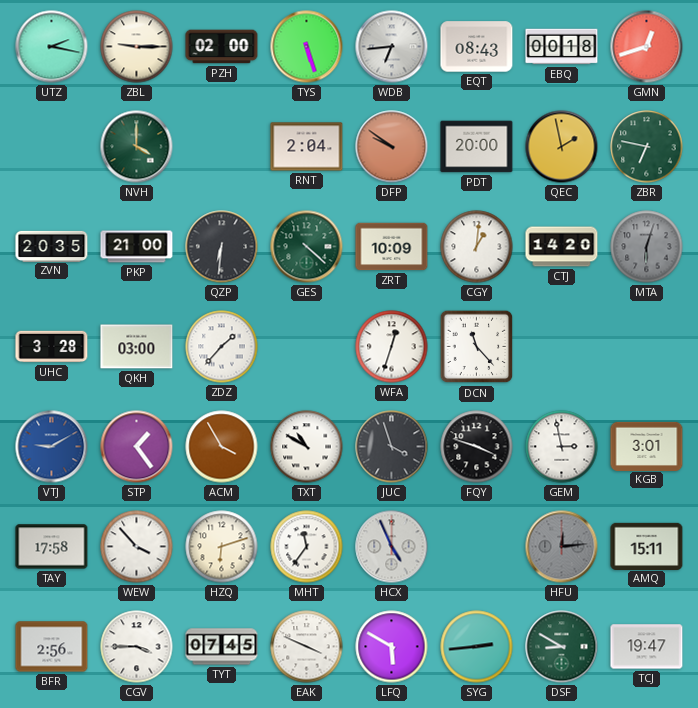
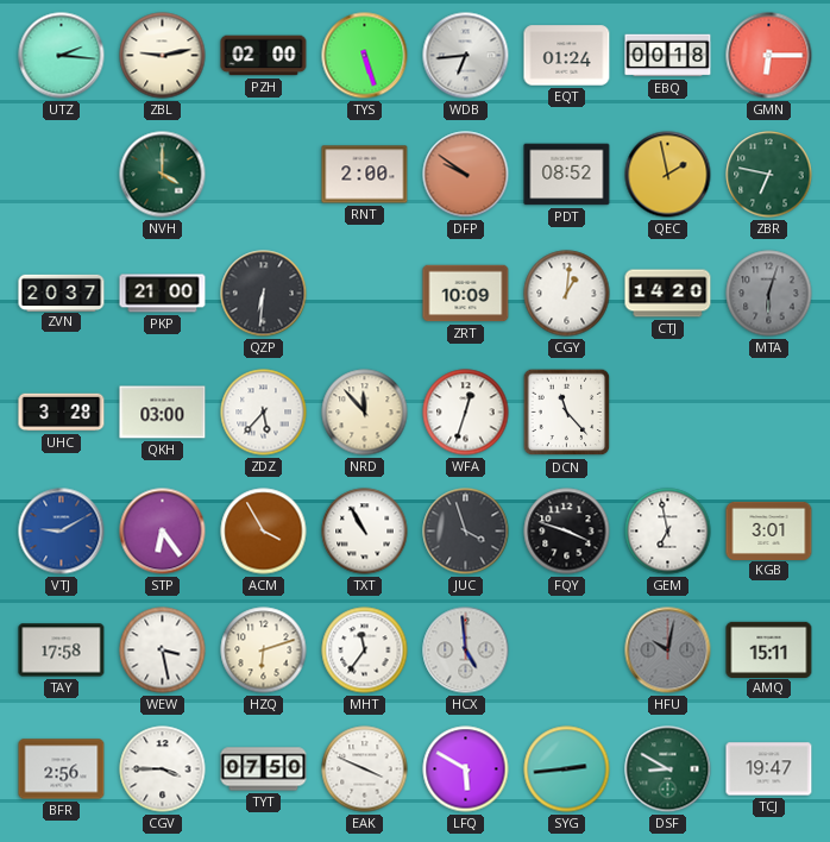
UTZ: 2:17 -> 2:16 (62, 56)
ZBL: 9:15 -> 9:13 (163, 56)
EQT: 08:43 -> 01:24 (567, 56)
GMN: 12:42 -> 6:15 (769, 56)
RNT: 2:04 -> 2:00 (365, 175)
PDT: 20:00 -> 08:52 (567, 175)
ZVN: 20:35 -> 20:37 (62, 293)
GES: 4:22 -> none (307, 247)
ZDZ: 1:37 -> 5:37 (264, 413)
NRD: none -> 11:53 (365, 413)
STP: 1:24 -> 6:24 (163, 532)
TXT: 10:50 -> 10:55 (365, 532)
GEM: 2:58 -> 6:58 (668, 532)
WEW: 3:53 -> 3:28 (163, 651)
HCX: 4:56 -> 4:59 (466, 651)
HFU: 12:14 -> 10:02 (668, 651)
TYT: 07:45 -> 07:50 (264, 769)
